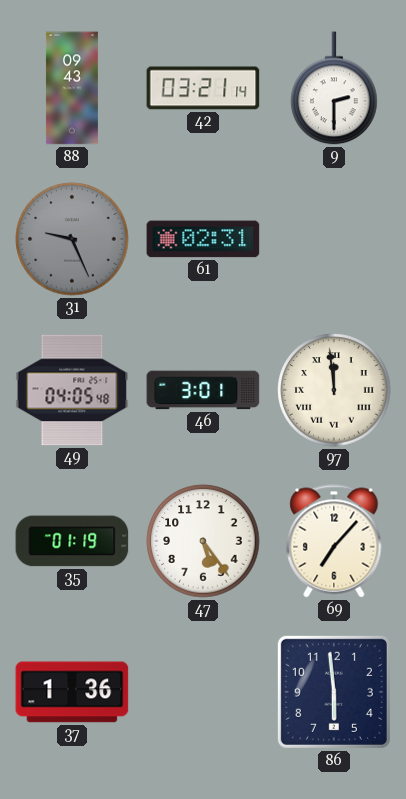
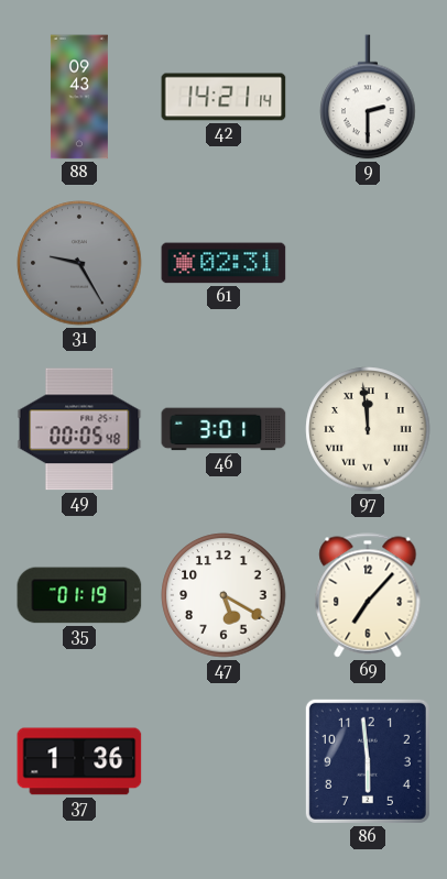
42: 03:21 -> 14:21 (223, 97)
31: 9:26 -> 9:25 (79, 263)
49: 04:05 -> 00:05 (79, 429)
47: 5:24 -> 5:20 (223, 595)
